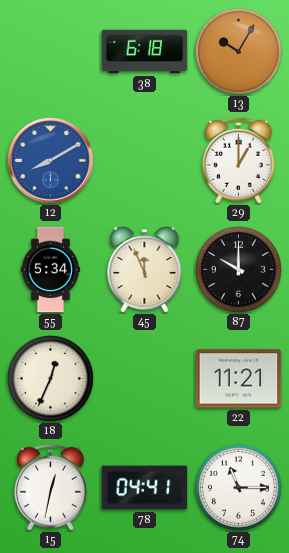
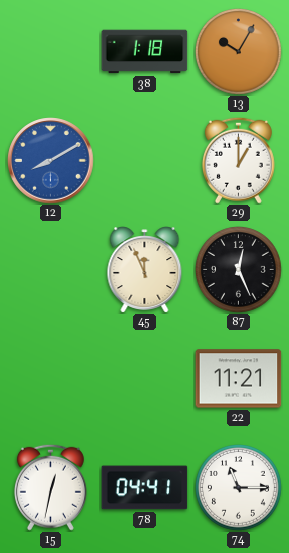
38: 6:18 -> 1:18 (145, 52)
55: 5:34 -> none (51, 270)
87: 10:00 -> 12:26 (239, 270)
18: 12:34 -> none (51, 379)
